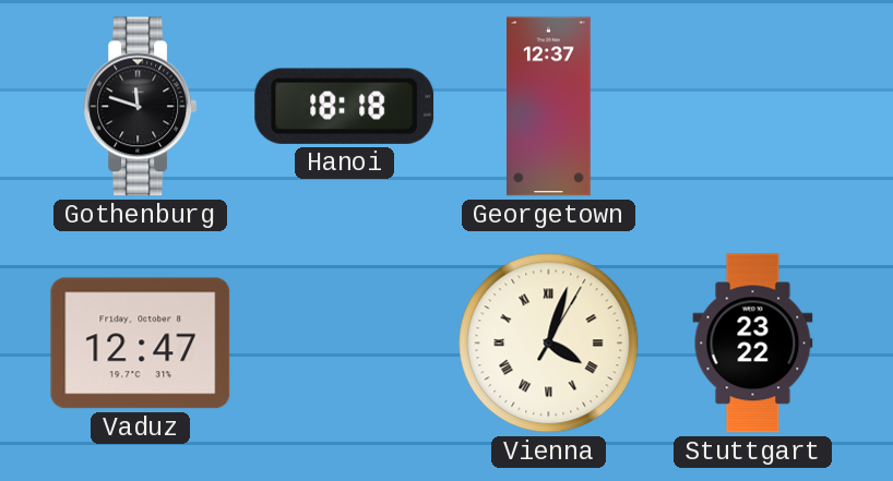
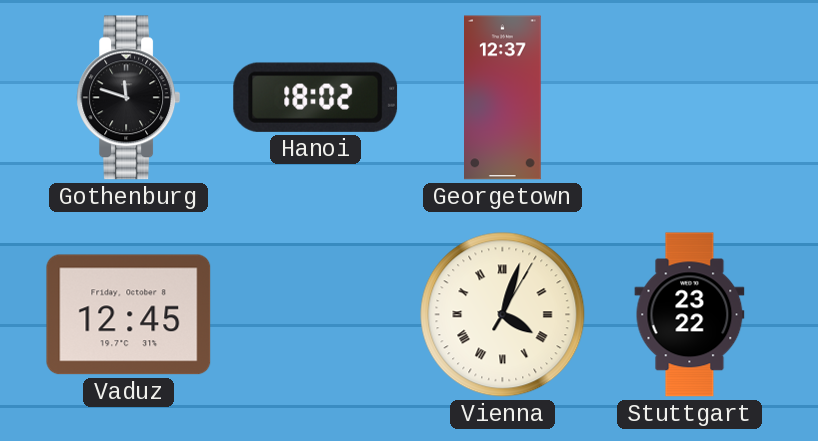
Hanoi: 18:18 -> 18:02 (316, 97)
Vaduz: 12:47 -> 12:45 (129, 315)
